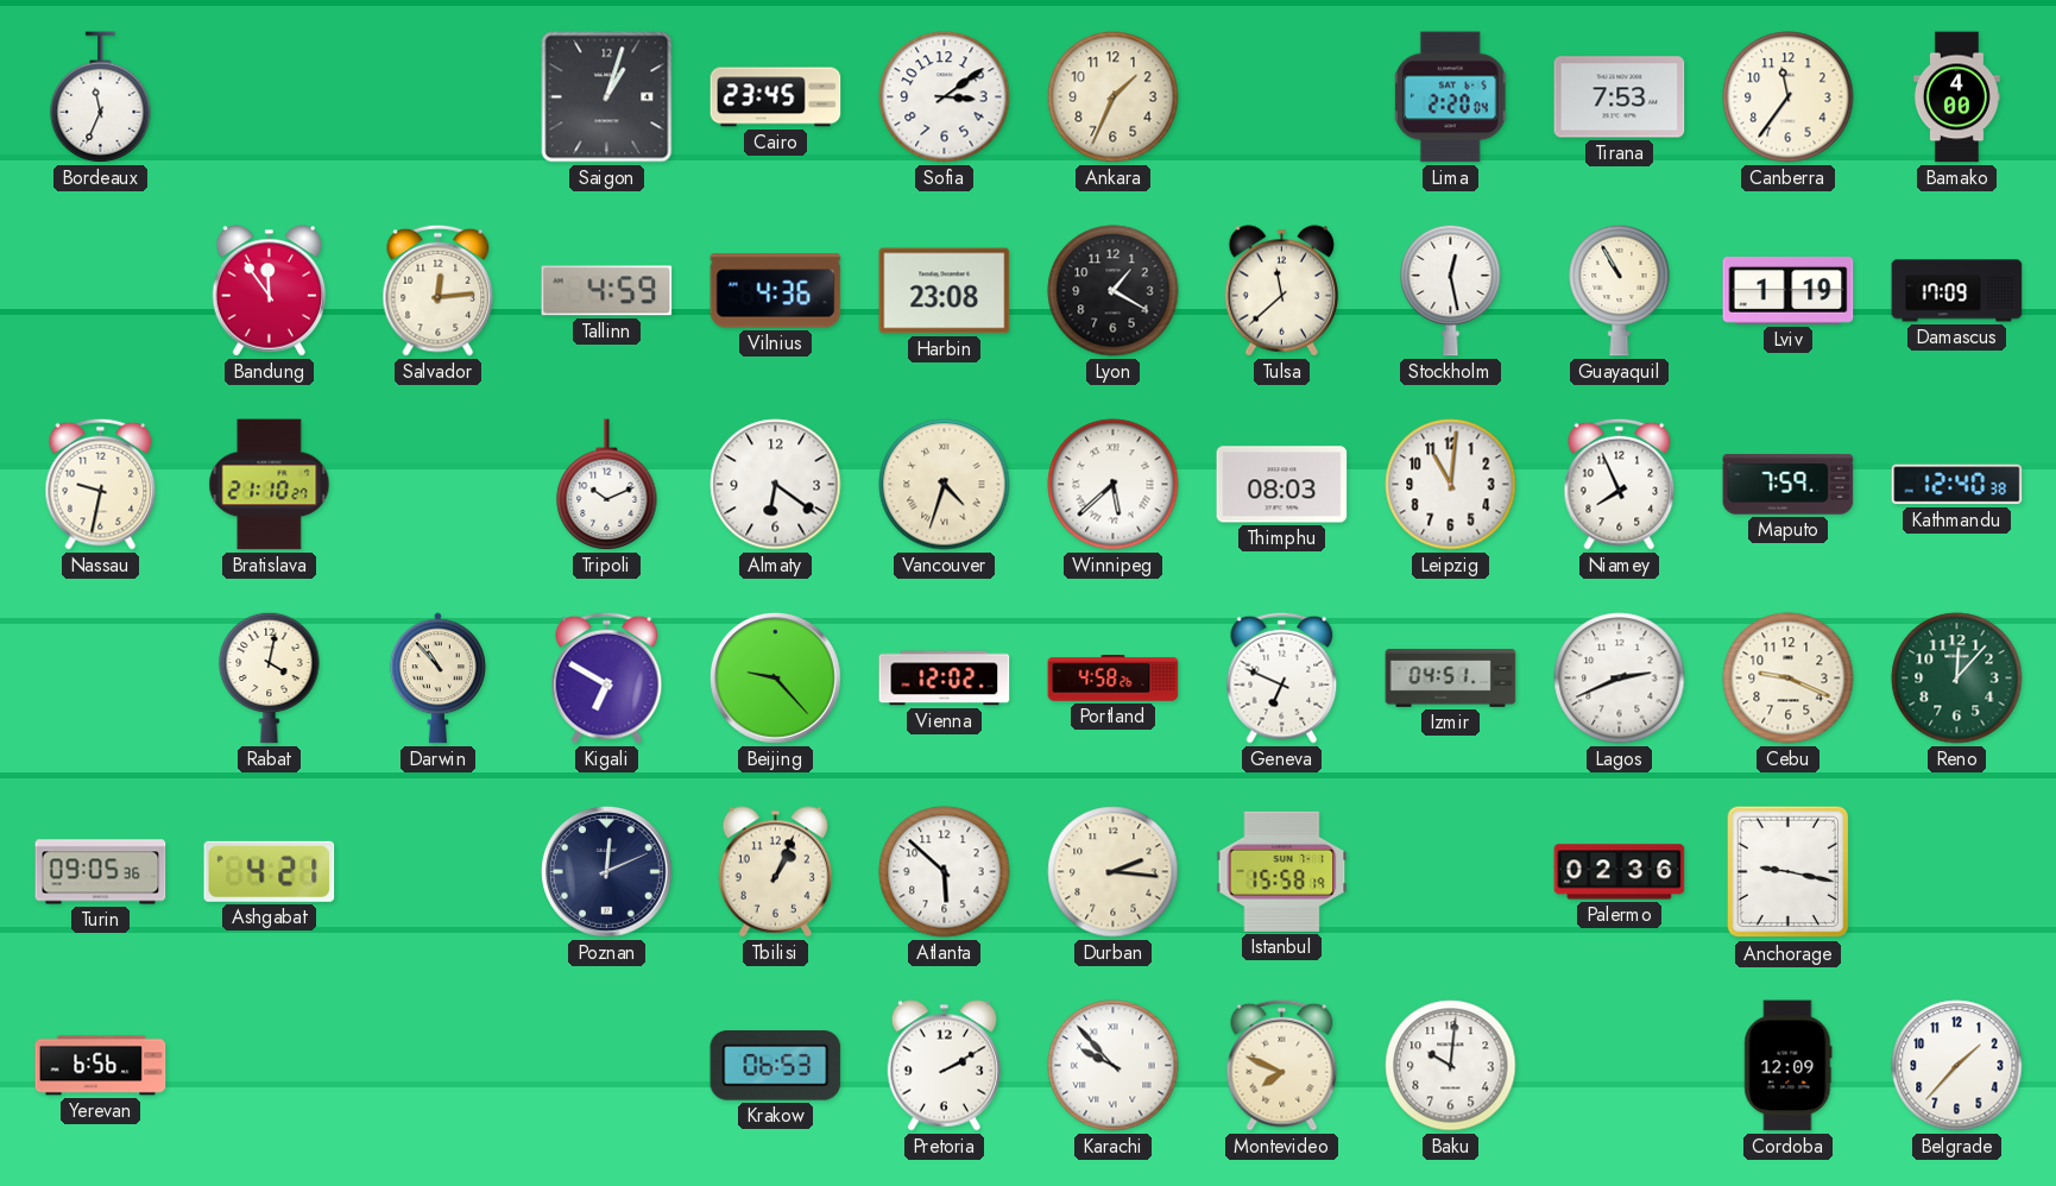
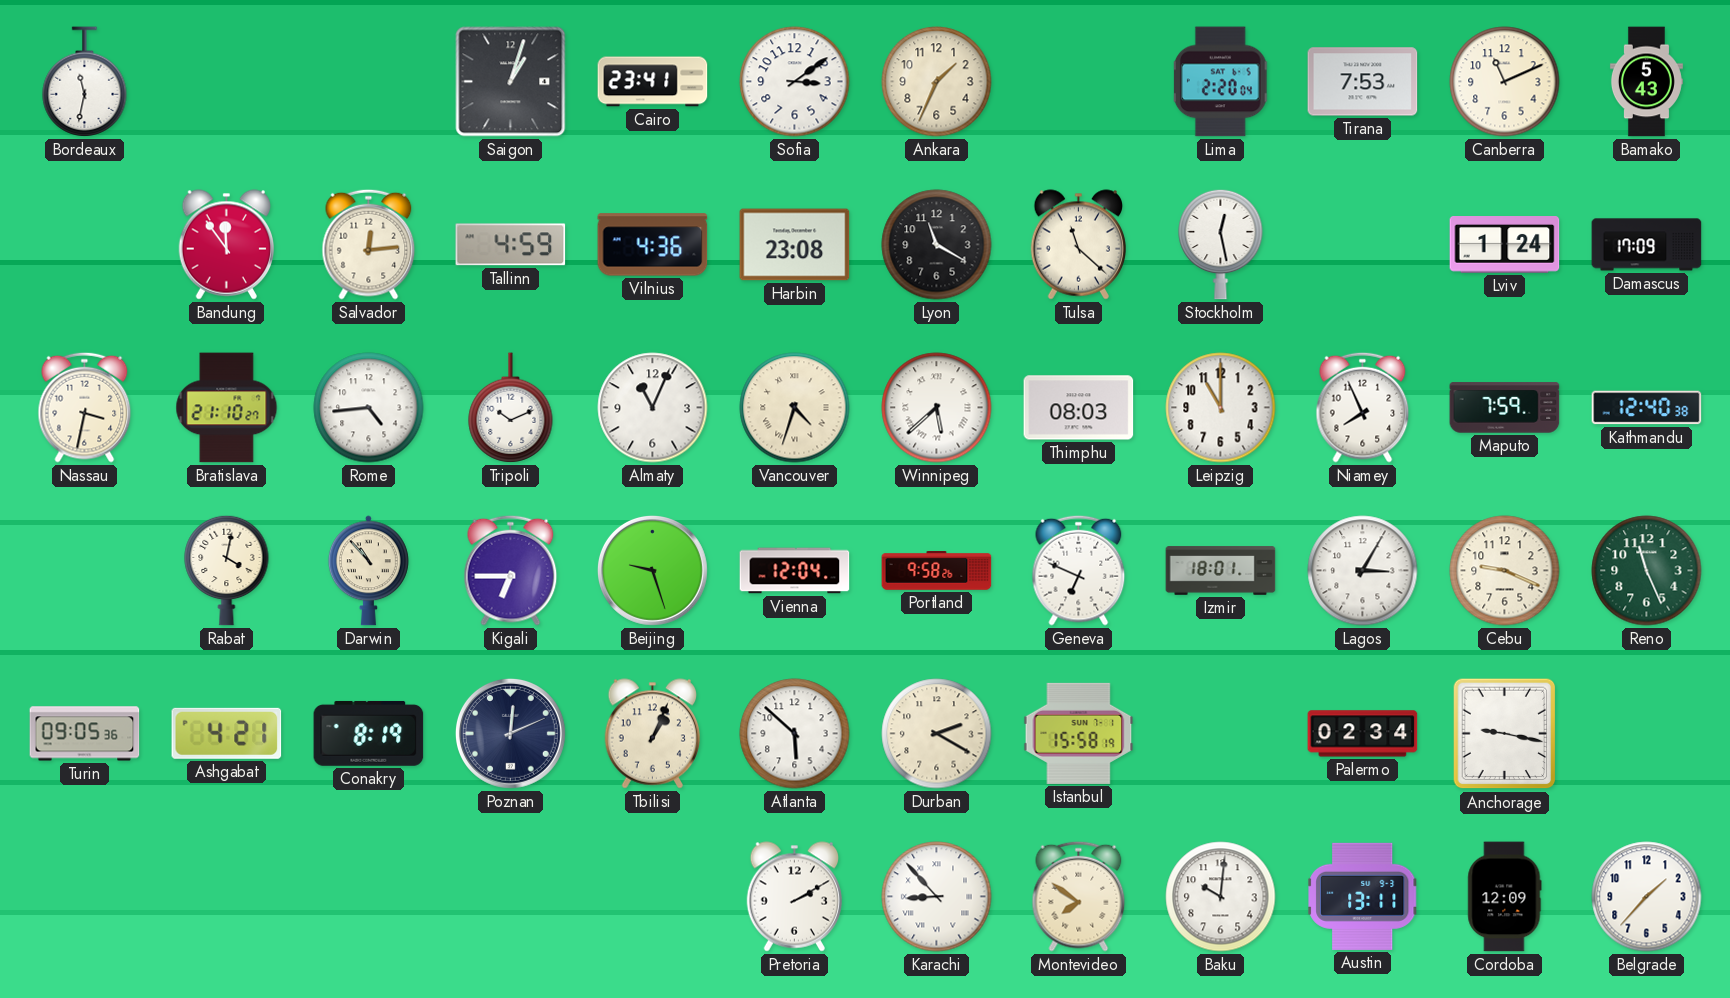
Bordeaux: 11:34 -> 11:32 (85, 82)
Cairo: 23:45 -> 23:41 (653, 82)
Canberra: 11:36 -> 11:11 (1505, 82)
Bamako: 4:00 -> 5:43 (1646, 82)
Lyon: 1:20 -> 11:20 (937, 245)
Tulsa: 11:38 -> 11:22 (1078, 245)
Guayaquil: 10:55 -> none (1620, 290)
Lviv: 1:19 -> 1:24 (1505, 245)
Nassau: 9:32 -> 3:32 (85, 407)
Rome: none -> 4:44 (369, 408)
Almaty: 6:21 -> 11:04 (653, 408)
Leipzig: 11:01 -> 11:00 (1221, 408)
Kigali: 6:50 -> 6:45 (511, 570)
Beijing: 9:23 -> 9:27 (652, 570)
Vienna: 12:02 -> 12:04 (795, 571)
Portland: 4:58 -> 9:58 (937, 571)
Izmir: 04:51 -> 18:01 (1221, 571)
Lagos: 2:41 -> 3:05 (1363, 571)
Reno: 12:07 -> 11:26 (1647, 571)
Conakry: none -> 8:19 (369, 733)
Durban: 2:16 -> 2:20 (937, 734)
Palermo: 02:36 -> 02:34 (1363, 734)
Yerevan: 6:56 -> none (101, 1066)
Krakow: 06:53 -> none (776, 1066)
Karachi: 9:53 -> 8:53 (937, 897)
Montevideo: 7:49 -> 7:51 (1079, 896)
Austin: none -> 13:11 (1363, 896)
